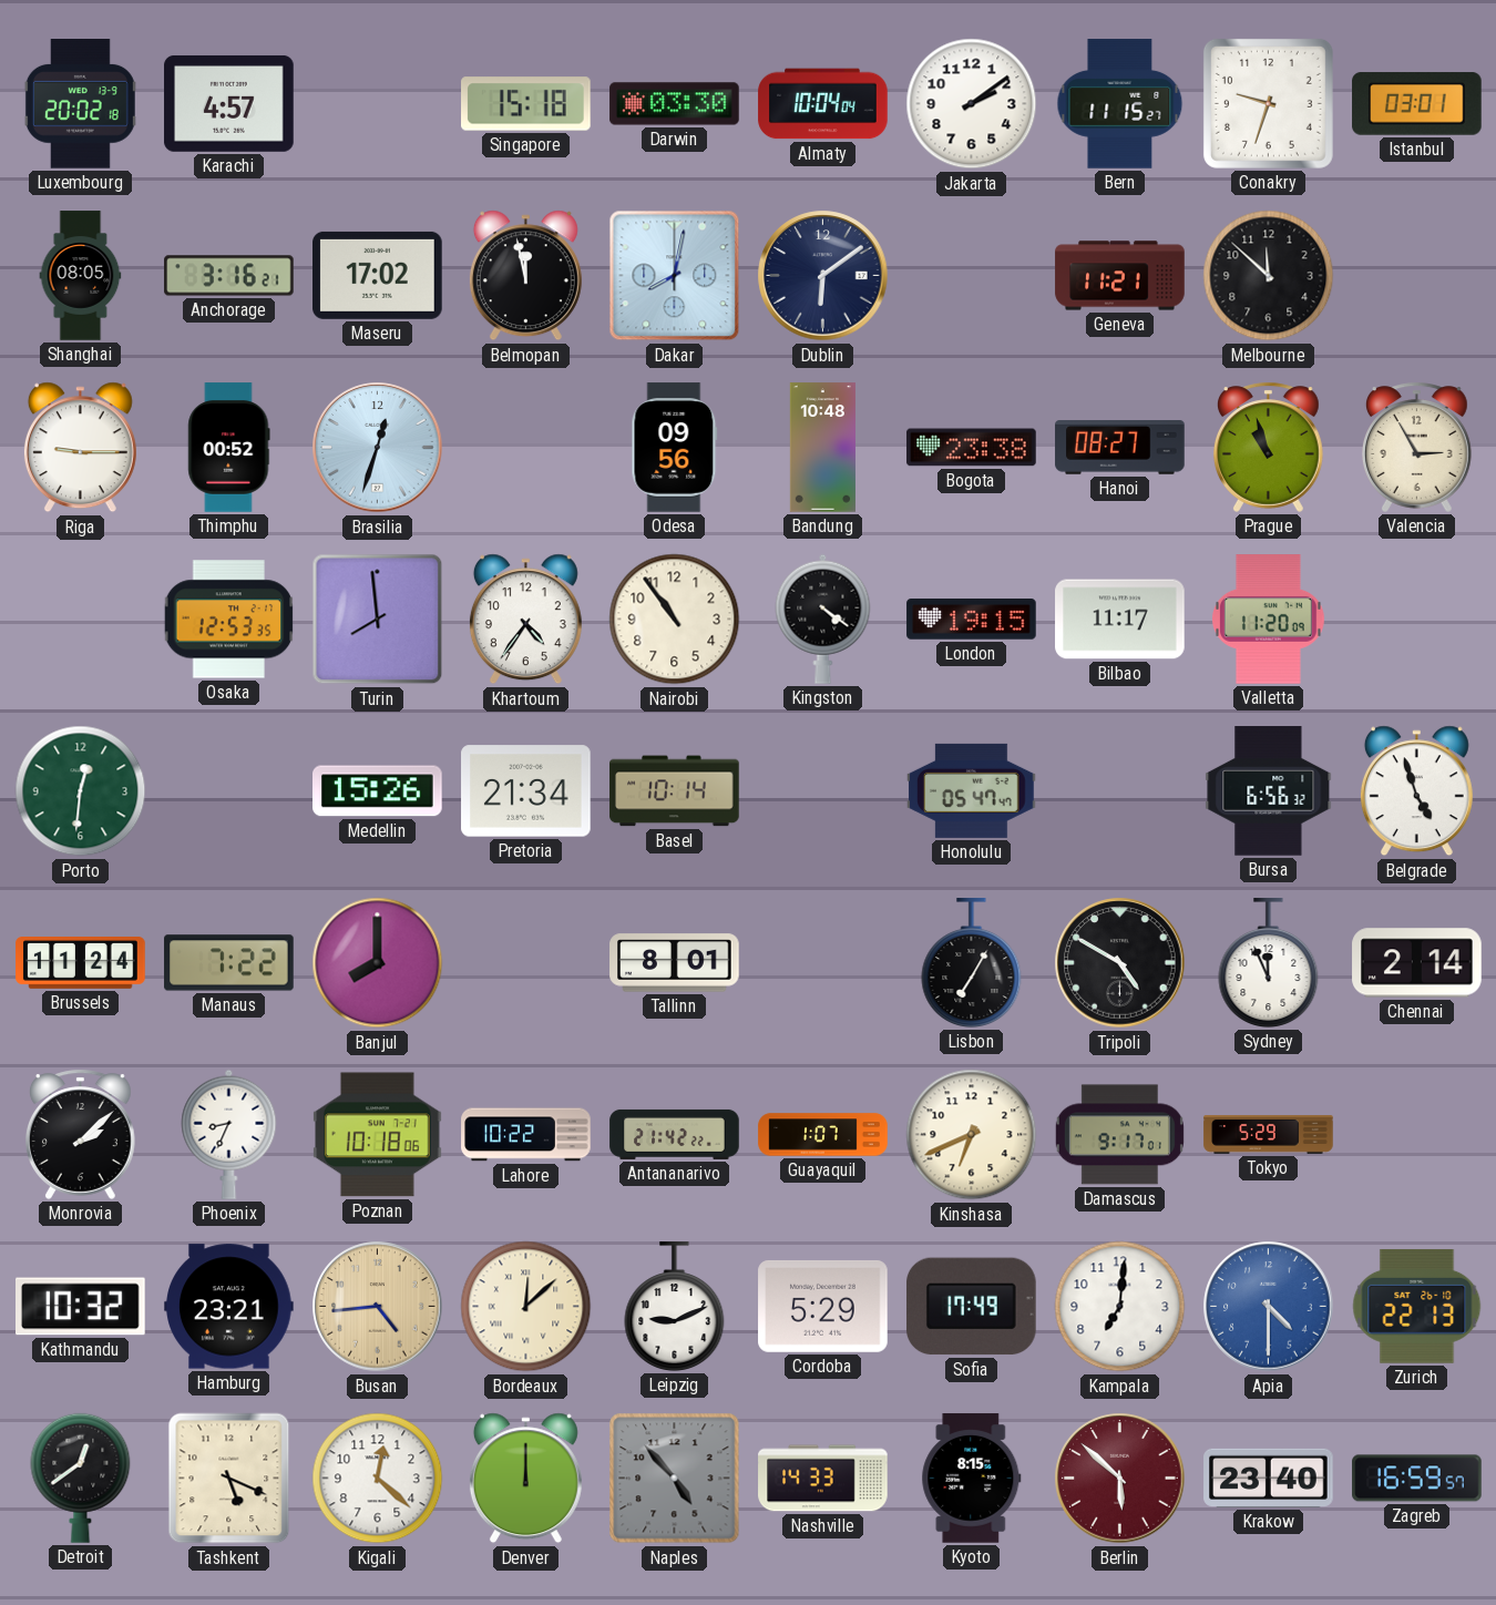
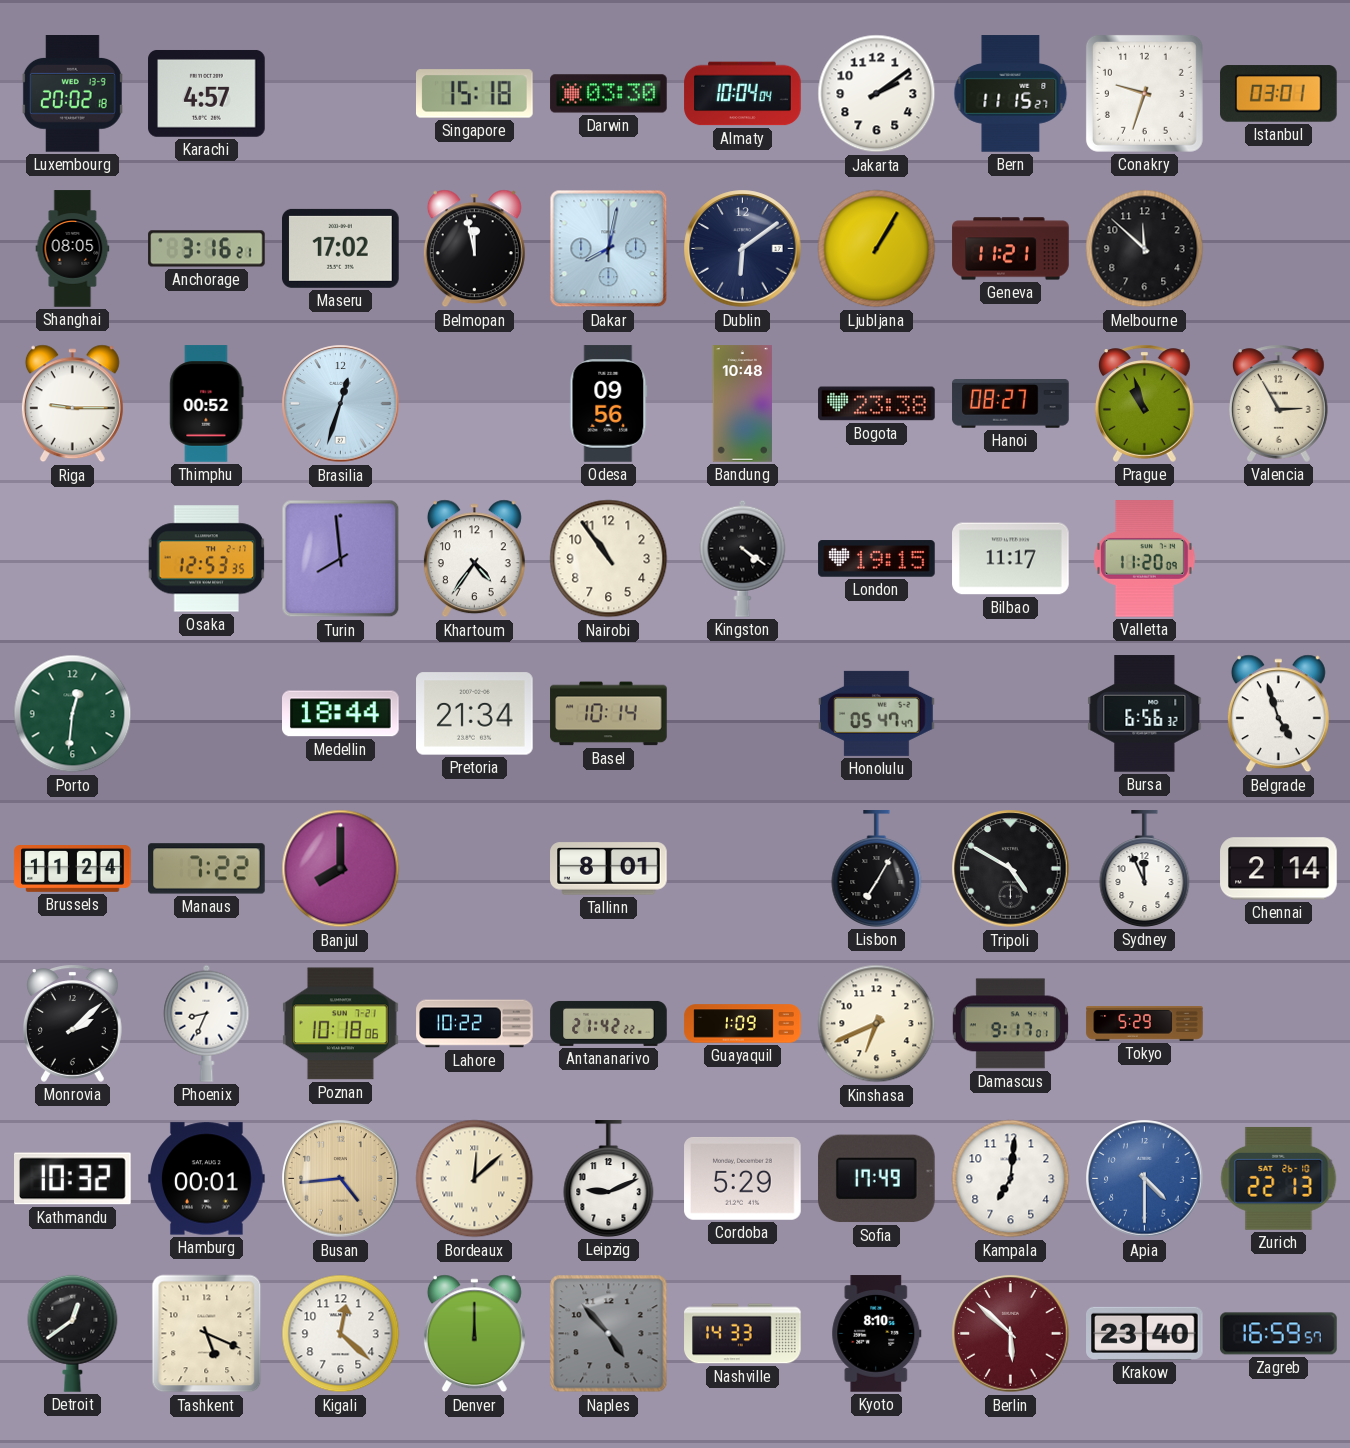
Ljubljana: none -> 1:05 (877, 249)
Medellin: 15:26 -> 18:44 (341, 714)
Guayaquil: 1:07 -> 1:09 (743, 1024)
Hamburg: 23:21 -> 00:01 (207, 1179)
Kyoto: 8:15 -> 8:10 (877, 1334)
